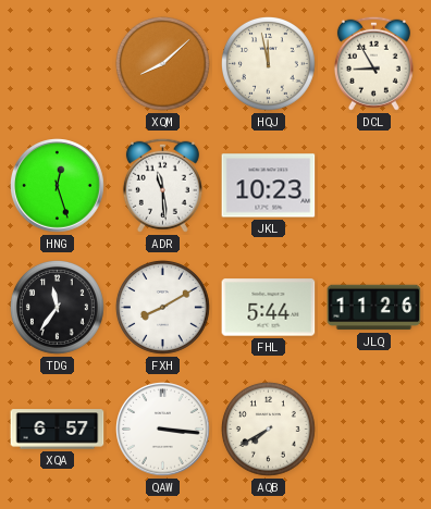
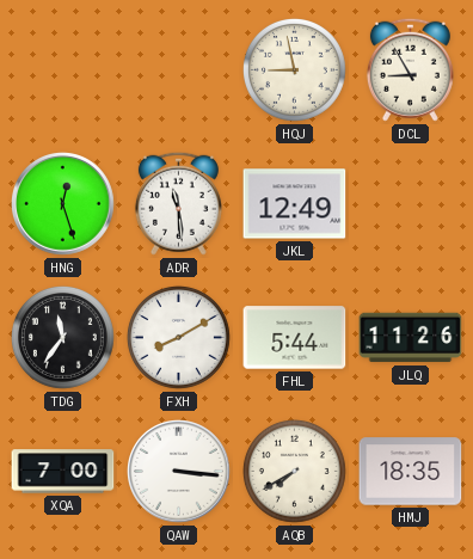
XQM: 8:08 -> none (162, 63)
HQJ: 11:58 -> 8:58 (294, 69)
JKL: 10:23 -> 12:49 (295, 204)
XQA: 6:57 -> 7:00 (63, 472)
HMJ: none -> 18:35 (411, 472)
